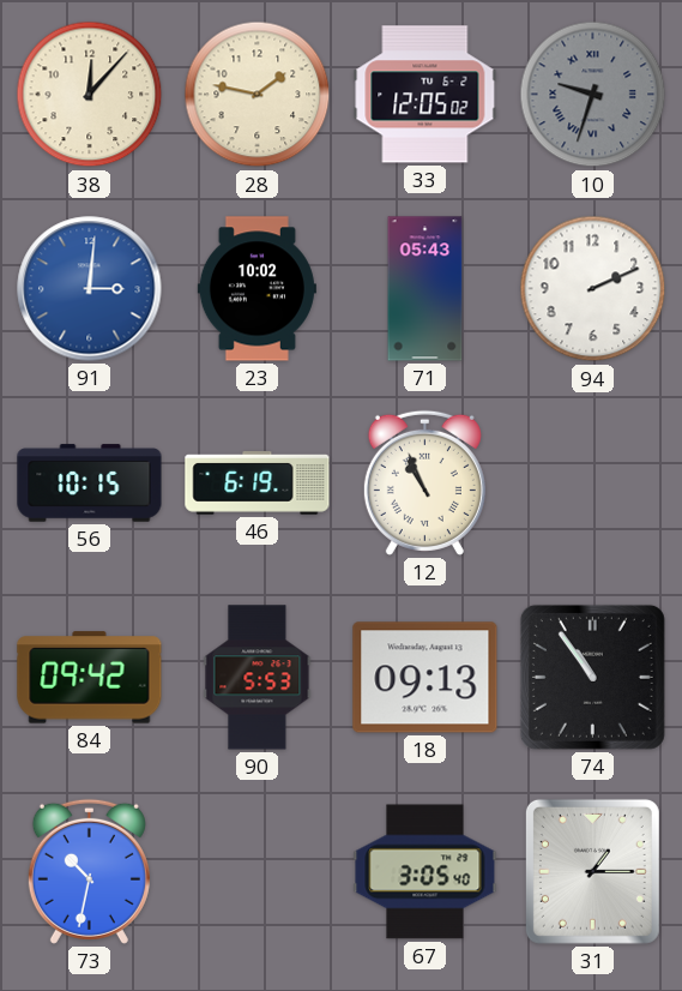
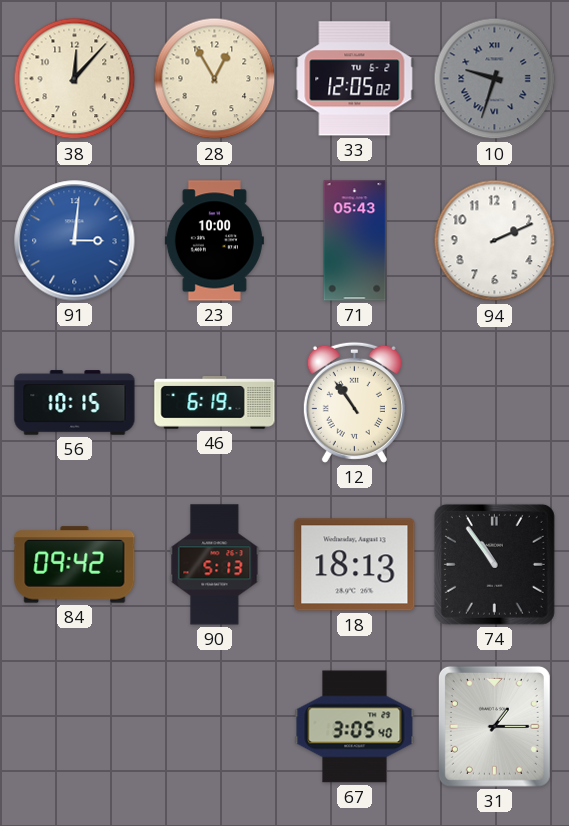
28: 1:47 -> 12:55 (215, 79)
23: 10:02 -> 10:00 (214, 241)
12: 10:56 -> 10:54 (354, 402)
90: 5:53 -> 5:13 (215, 565)
18: 09:13 -> 18:13 (355, 565)
73: 10:32 -> none (89, 871)
